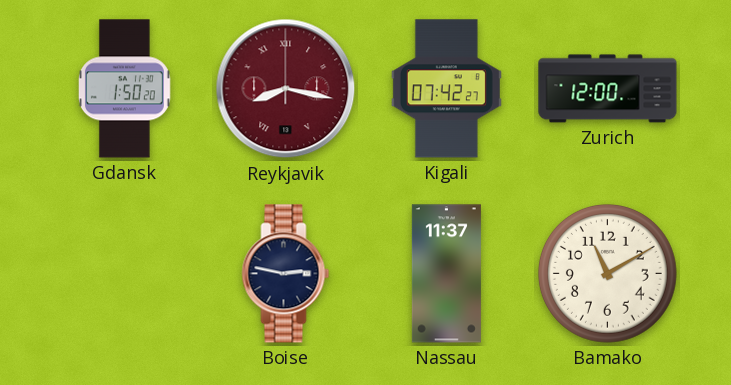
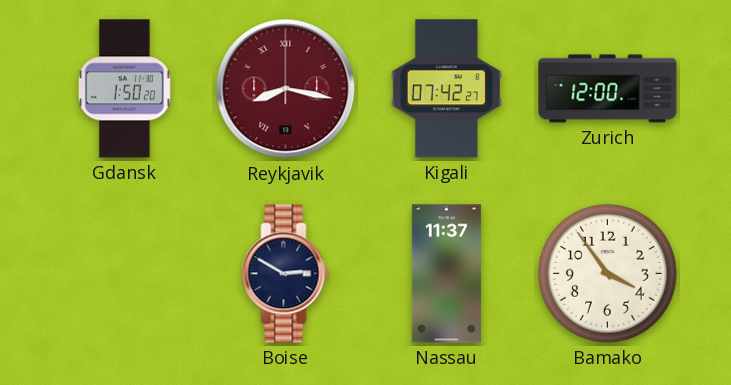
Boise: 2:47 -> 2:50 (286, 274)
Bamako: 11:10 -> 3:54 (608, 274)
